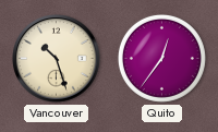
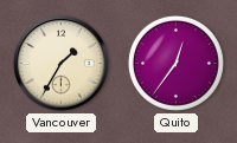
Vancouver: 10:27 -> 1:35 (62, 64)
